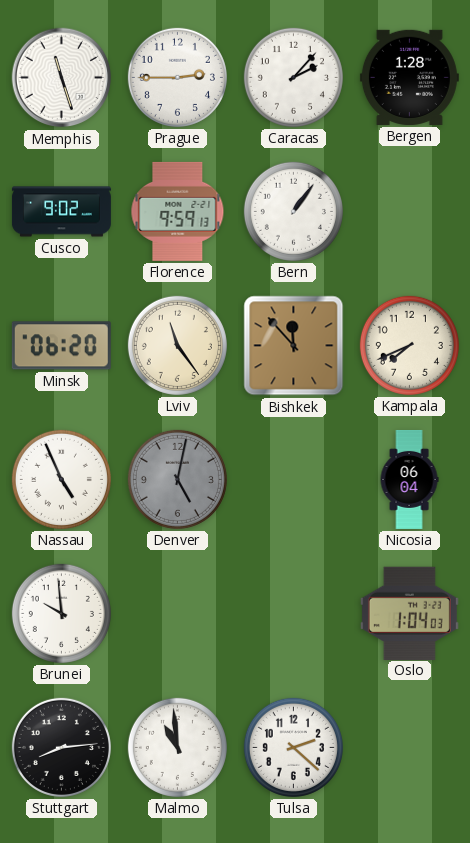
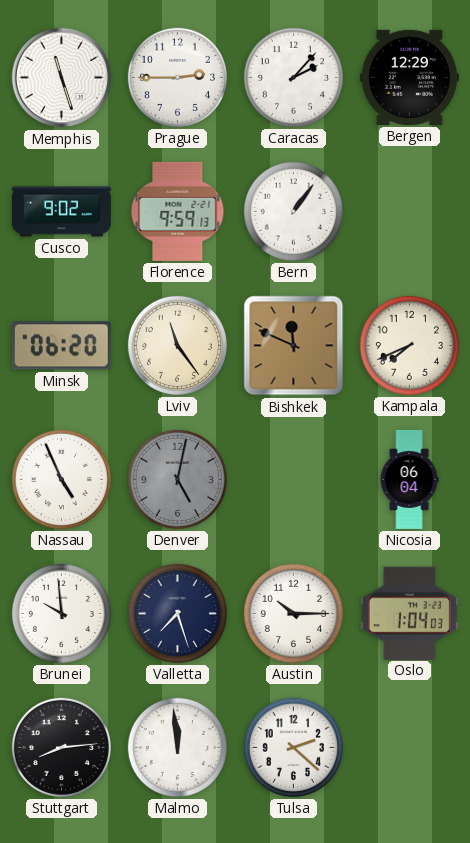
Bergen: 1:28 -> 12:29 (409, 77)
Bishkek: 11:53 -> 11:49 (294, 346)
Valletta: none -> 7:27 (177, 613)
Austin: none -> 10:15 (293, 613)
Malmo: 10:59 -> 11:59 (177, 747)
